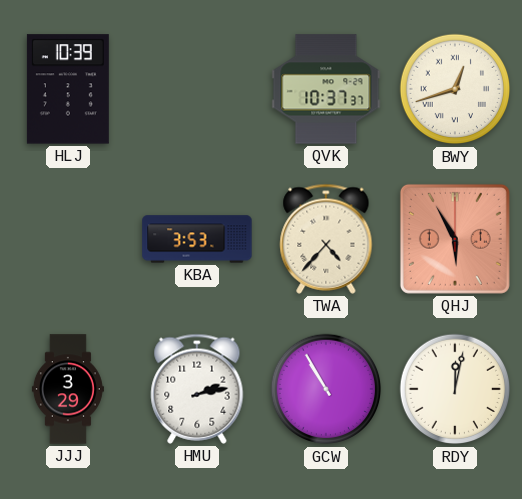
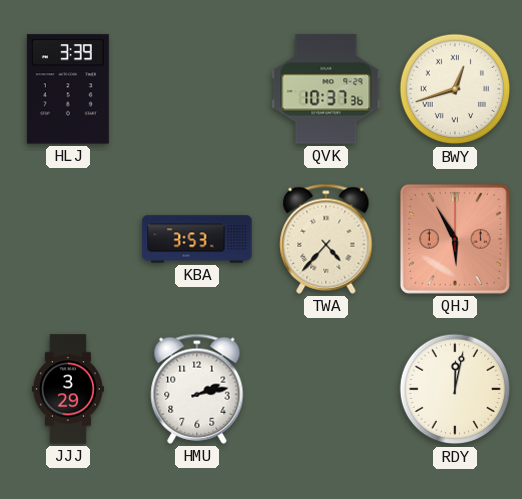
HLJ: 10:39 -> 3:39 (68, 89)
QVK: 10:37:37 -> 10:37:36 (326, 89)
GCW: 10:55 -> none (326, 389)
